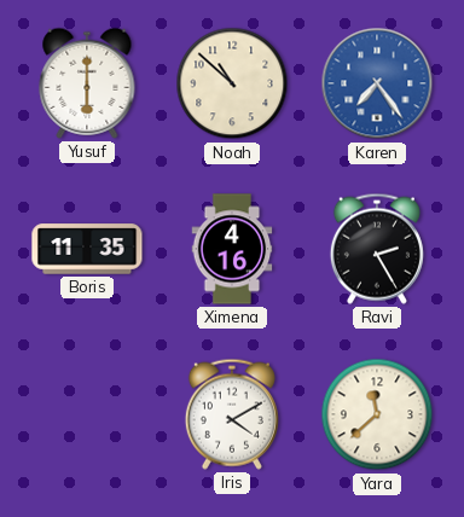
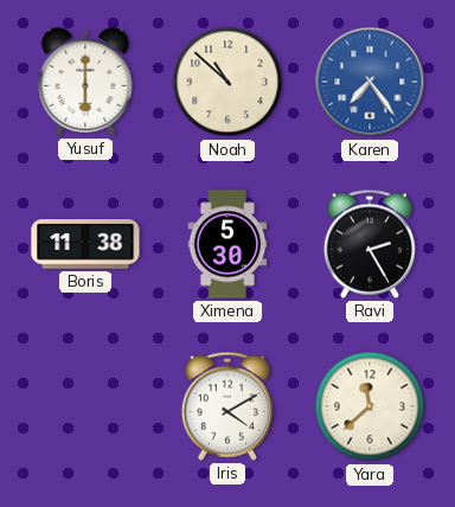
Boris: 11:35 -> 11:38 (85, 244)
Ximena: 4:16 -> 5:30 (227, 244)
